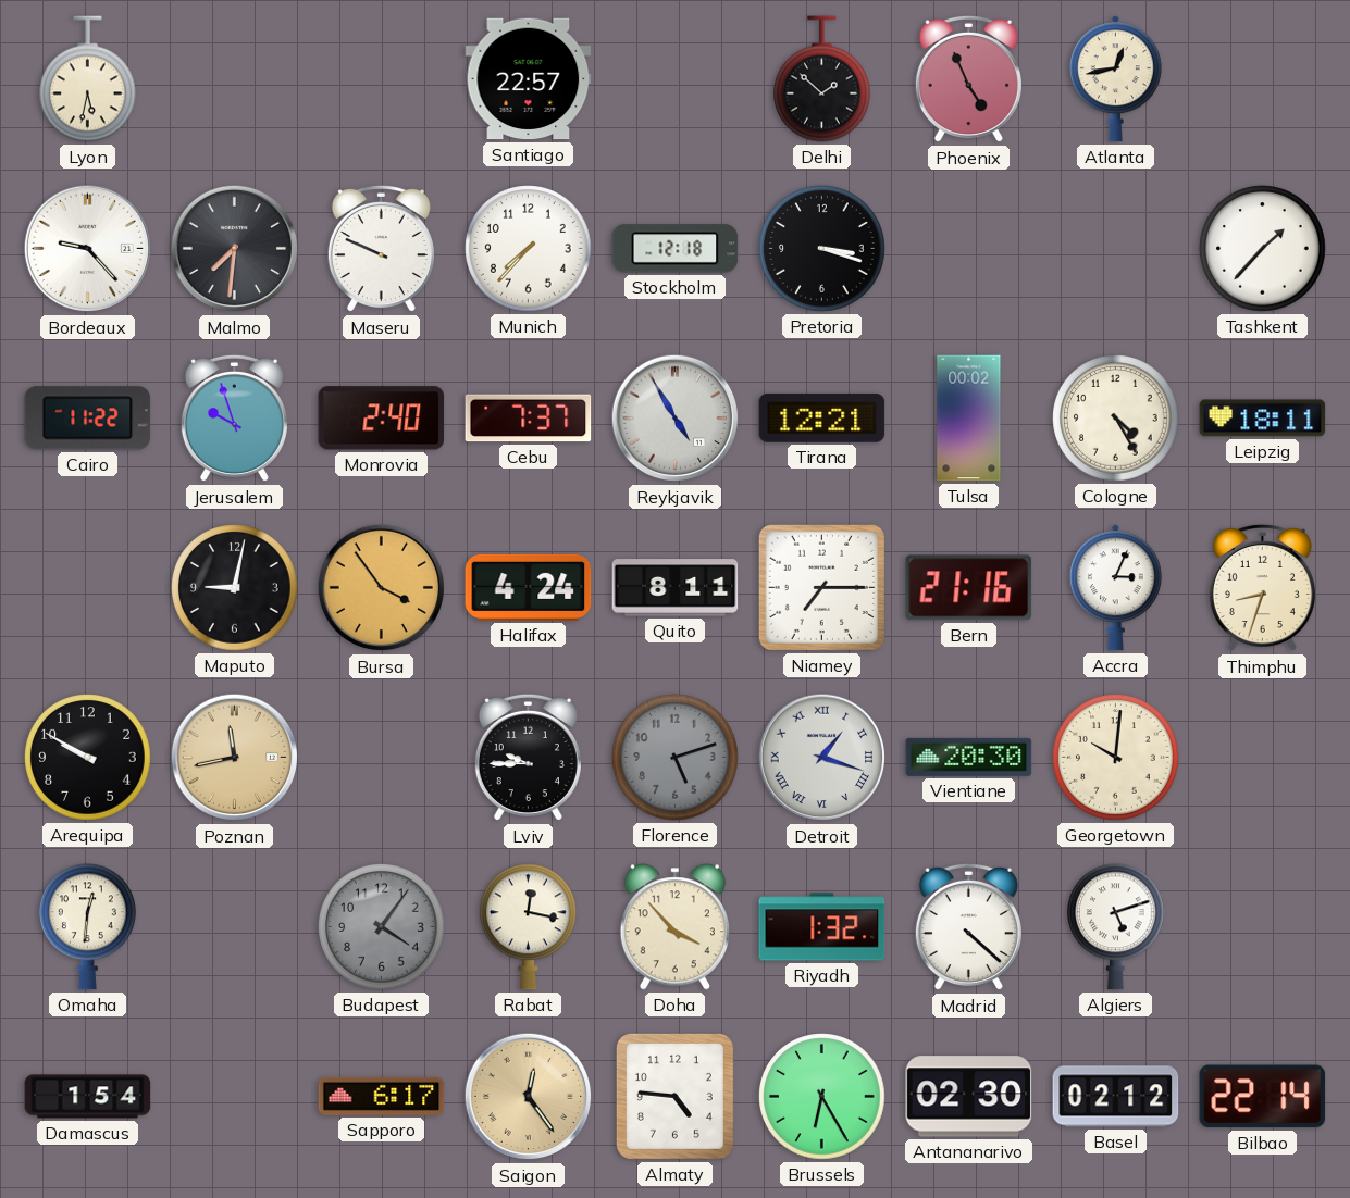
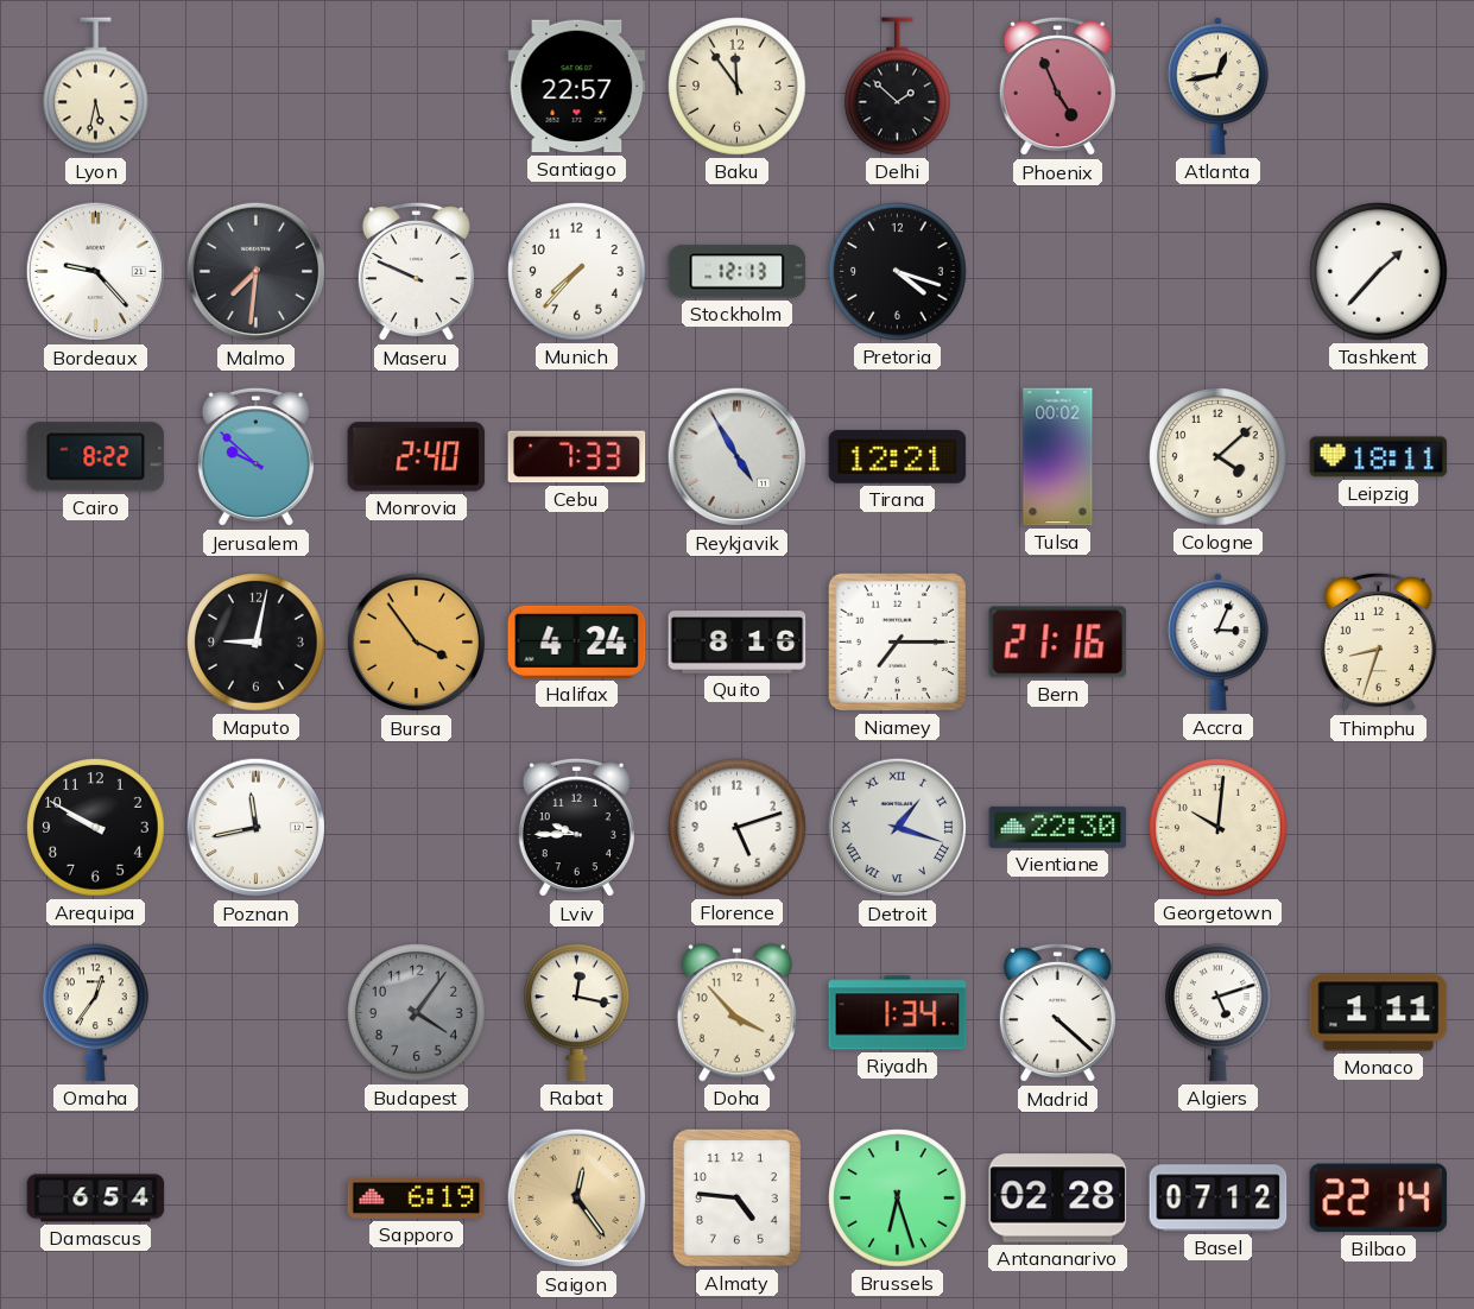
Baku: none -> 11:54 (738, 87)
Stockholm: 12:18 -> 12:13 (738, 272)
Pretoria: 3:18 -> 4:18 (898, 272)
Cairo: 11:22 -> 8:22 (96, 457)
Jerusalem: 9:57 -> 9:52 (255, 457)
Cebu: 7:37 -> 7:33 (577, 457)
Cologne: 4:25 -> 4:08 (1219, 457)
Quito: 8:11 -> 8:16 (738, 643)
Poznan dial: champagne -> white (257, 828)
Florence dial: grey -> white (738, 828)
Vientiane: 20:30 -> 22:30 (1058, 827)
Omaha: 12:31 -> 12:36 (96, 1013)
Riyadh: 1:32 -> 1:34 (898, 1013)
Monaco: none -> 1:11 (1379, 1013)
Damascus: 1:54 -> 6:54 (96, 1199)
Sapporo: 6:17 -> 6:19 (417, 1197)
Brussels: 6:25 -> 6:27 (898, 1199)
Antananarivo: 02:30 -> 02:28 (1058, 1199)
Basel: 02:12 -> 07:12 (1219, 1199)
